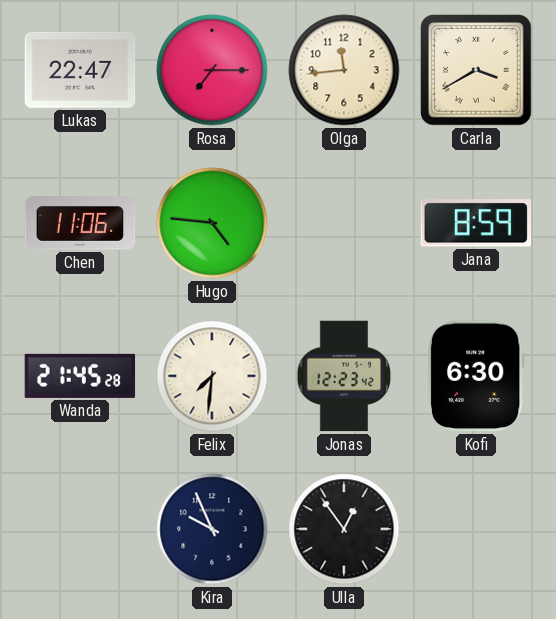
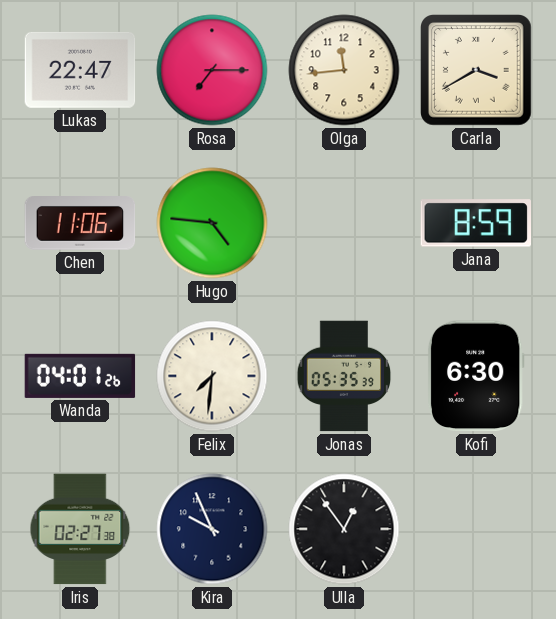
Wanda: 21:45 -> 04:01 (80, 376)
Jonas: 12:23 -> 05:35 (344, 376)
Iris: none -> 02:27 (80, 529)
